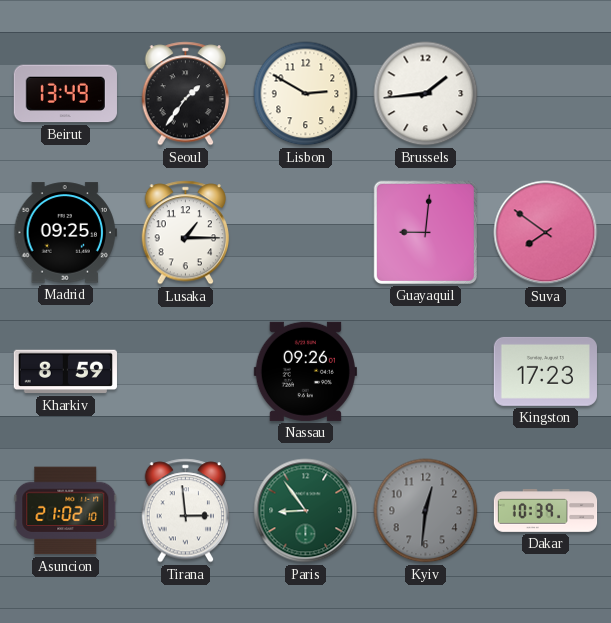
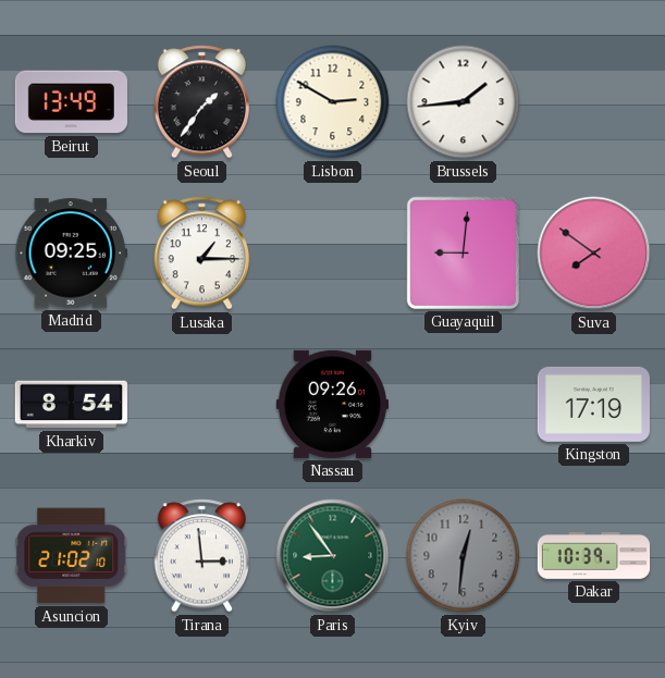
Kharkiv: 8:59 -> 8:54 (71, 405)
Kingston: 17:23 -> 17:19 (593, 404)
